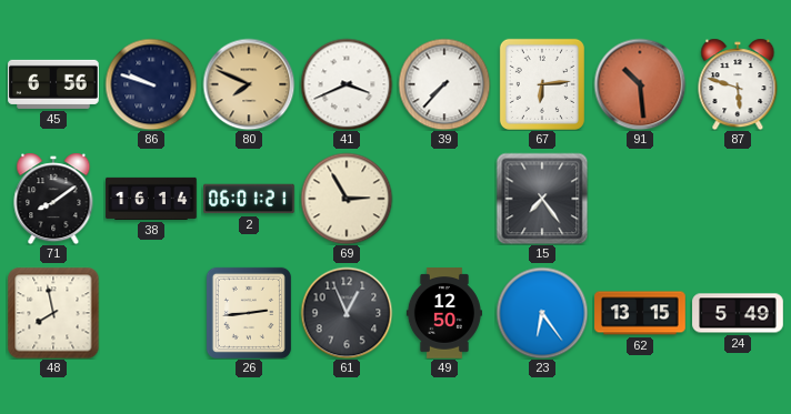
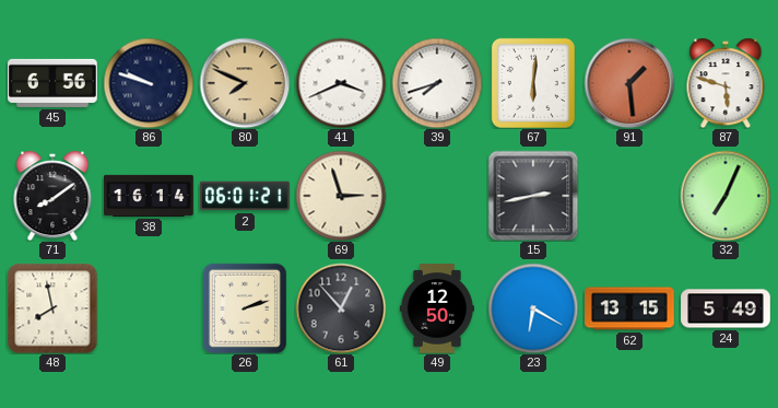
39: 7:37 -> 7:42 (437, 83)
67: 6:14 -> 6:01 (533, 83)
91: 10:29 -> 1:29 (629, 83)
69: 2:55 -> 2:57 (341, 196)
15: 7:24 -> 2:43 (533, 196)
32: none -> 7:04 (726, 196)
26: 2:44 -> 2:12 (245, 308)
61: 12:56 -> 12:53 (341, 308)
23: 6:24 -> 6:20 (533, 308)
